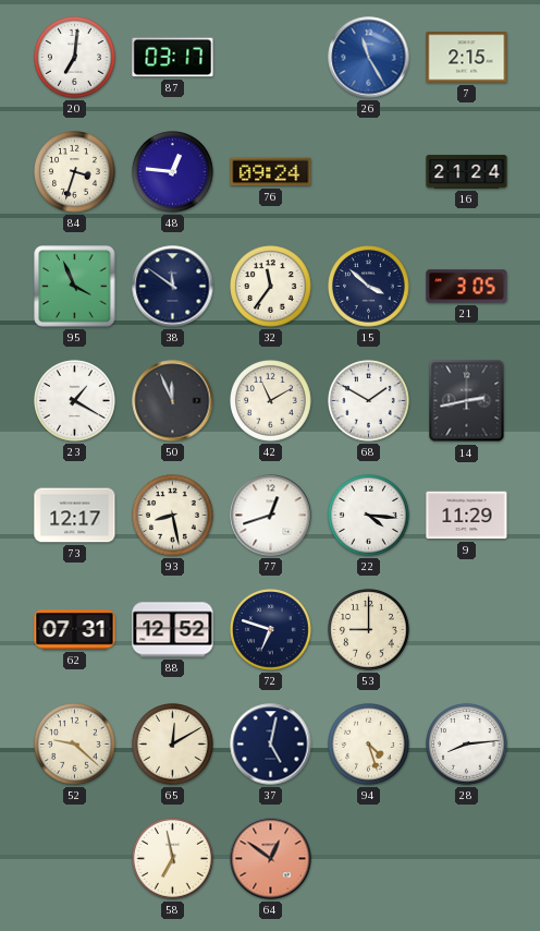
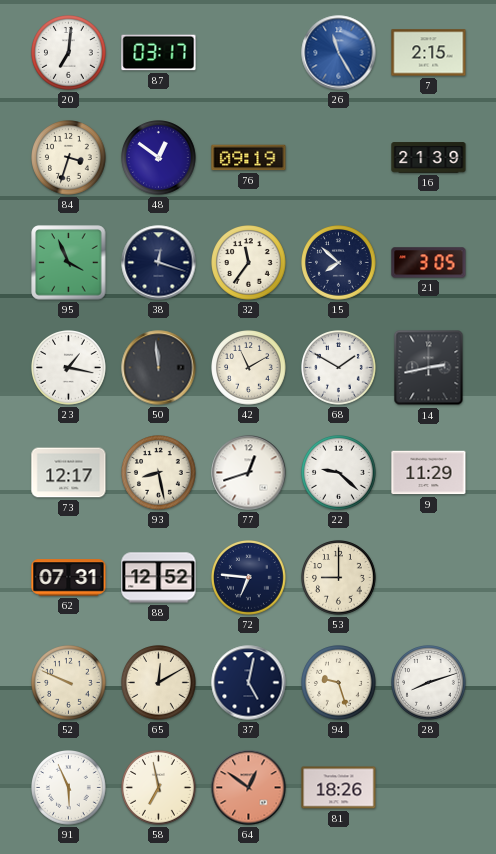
48: 12:46 -> 12:51 (159, 158)
76: 09:24 -> 09:19 (249, 158)
16: 21:24 -> 21:39 (429, 158)
38: 11:51 -> 12:18 (159, 263)
15: 3:52 -> 7:52 (339, 263)
23: 1:20 -> 1:17 (69, 368)
50: 11:56 -> 11:59 (159, 368)
22: 4:16 -> 9:22 (339, 473)
72: 6:48 -> 6:46 (249, 578)
52: 9:22 -> 9:49 (69, 683)
94: 4:27 -> 9:27 (339, 683)
28: 8:14 -> 8:12 (429, 683)
91: none -> 5:56 (69, 788)
81: none -> 18:26 (339, 788)
